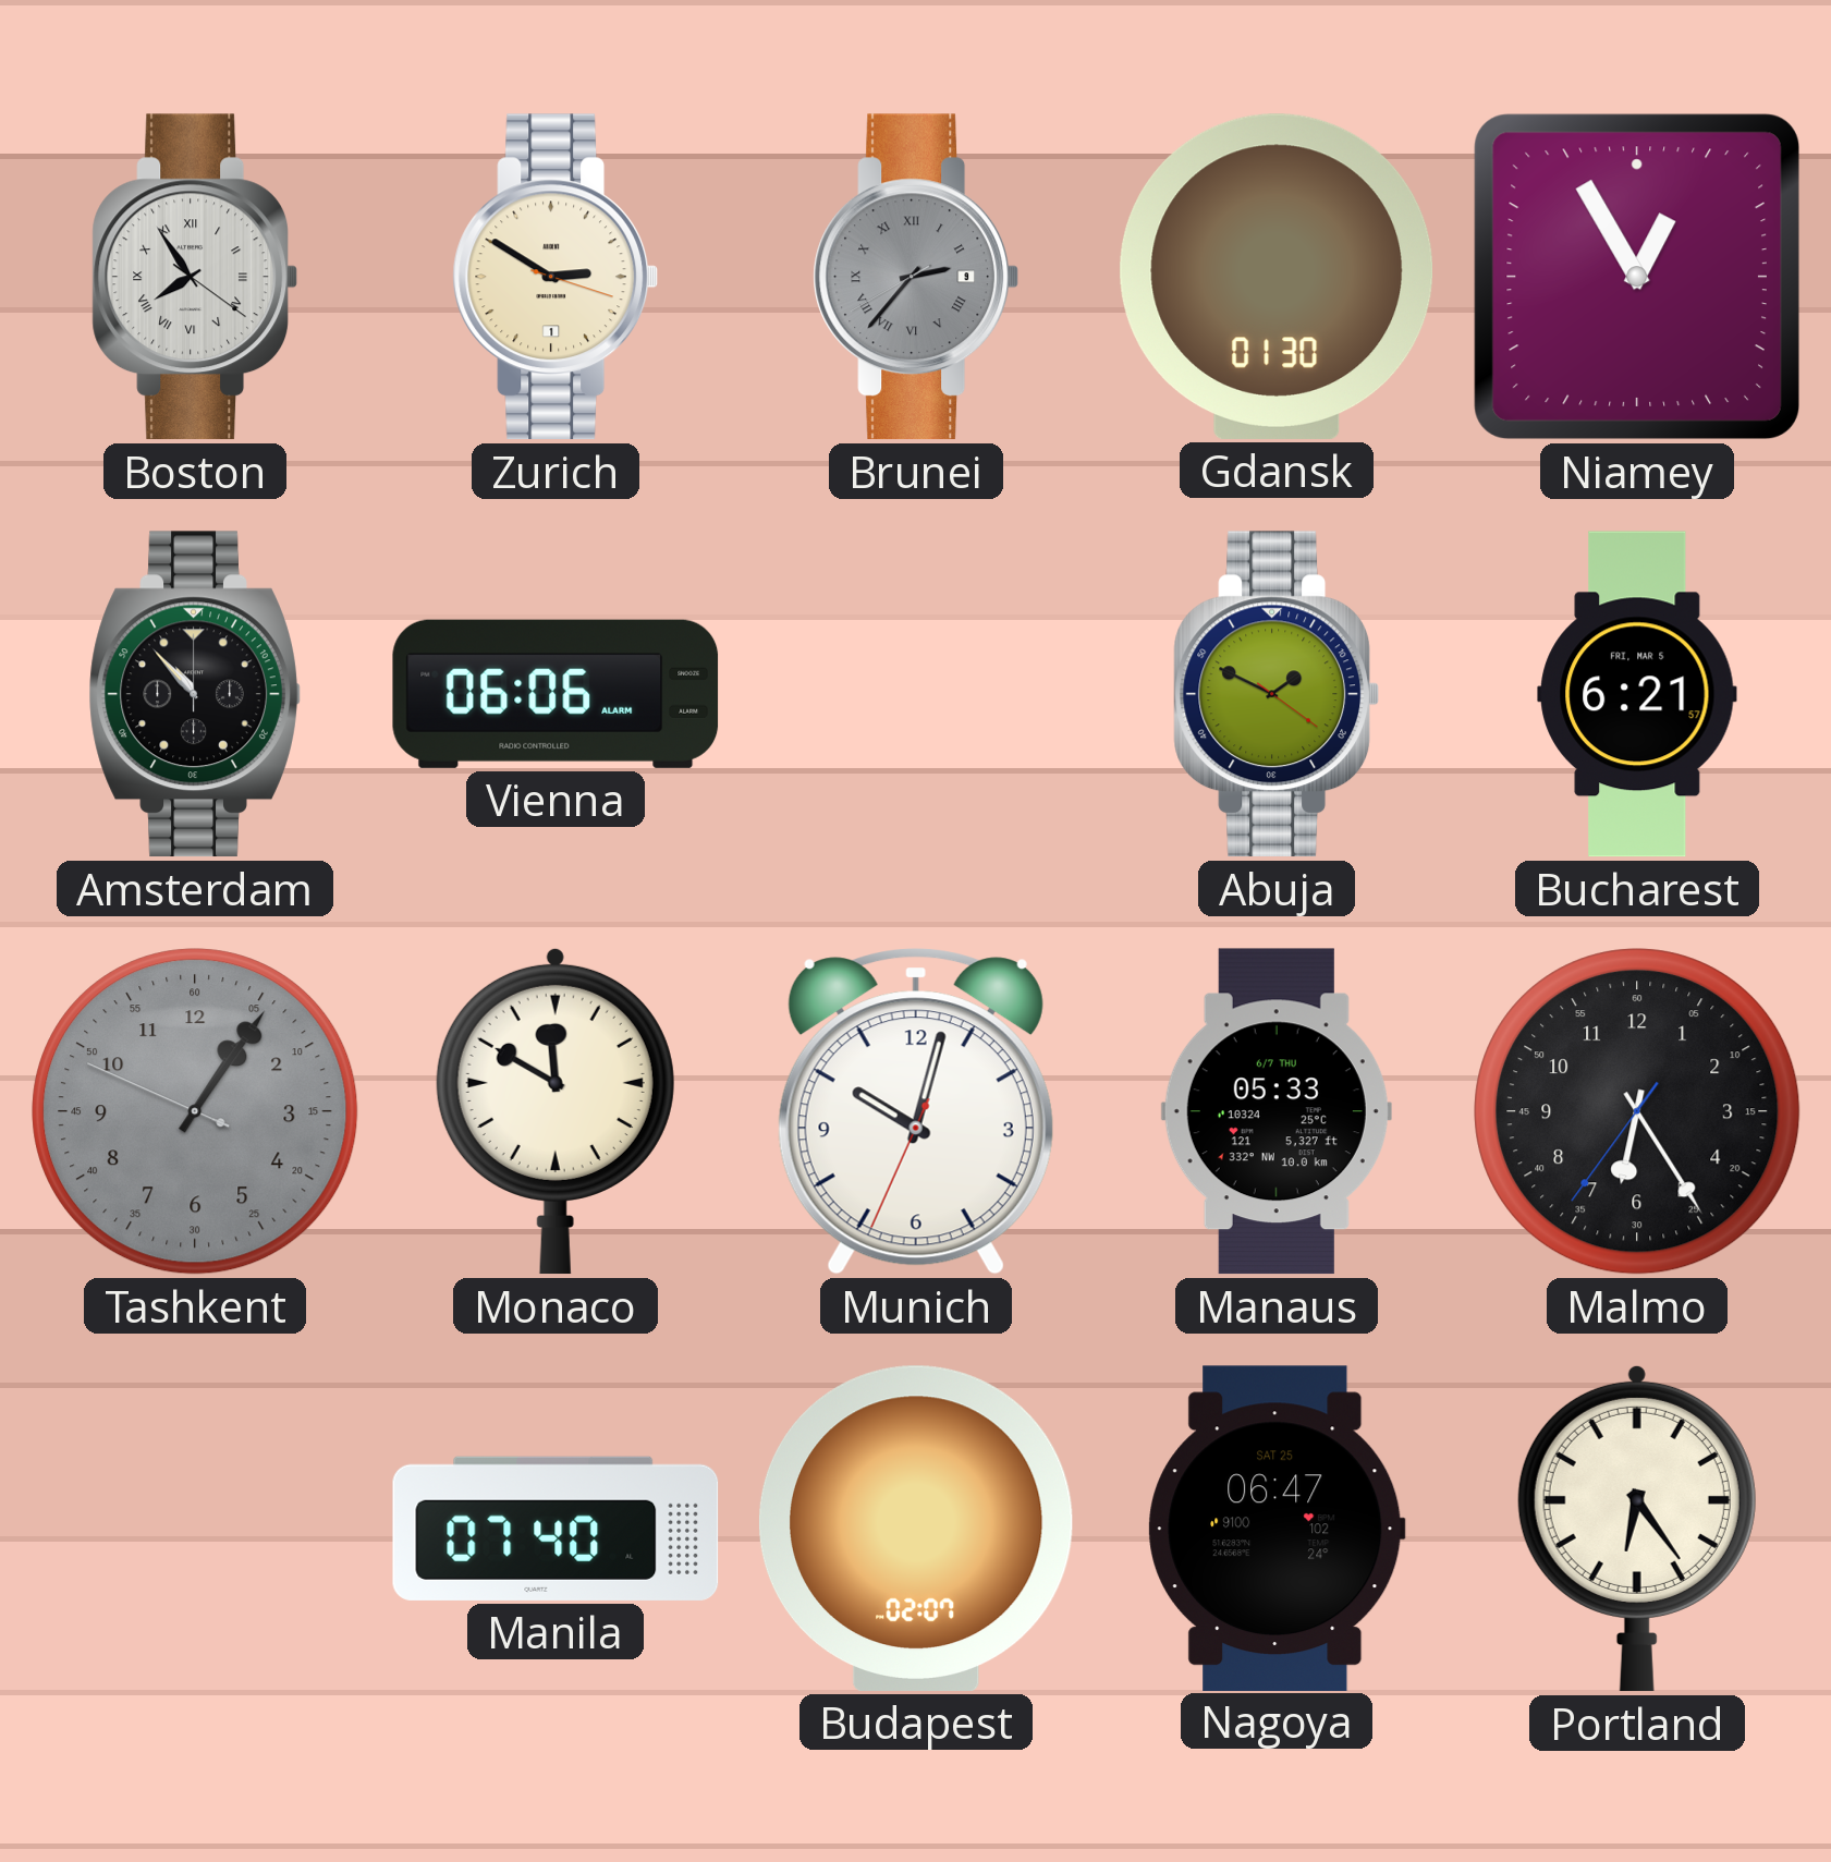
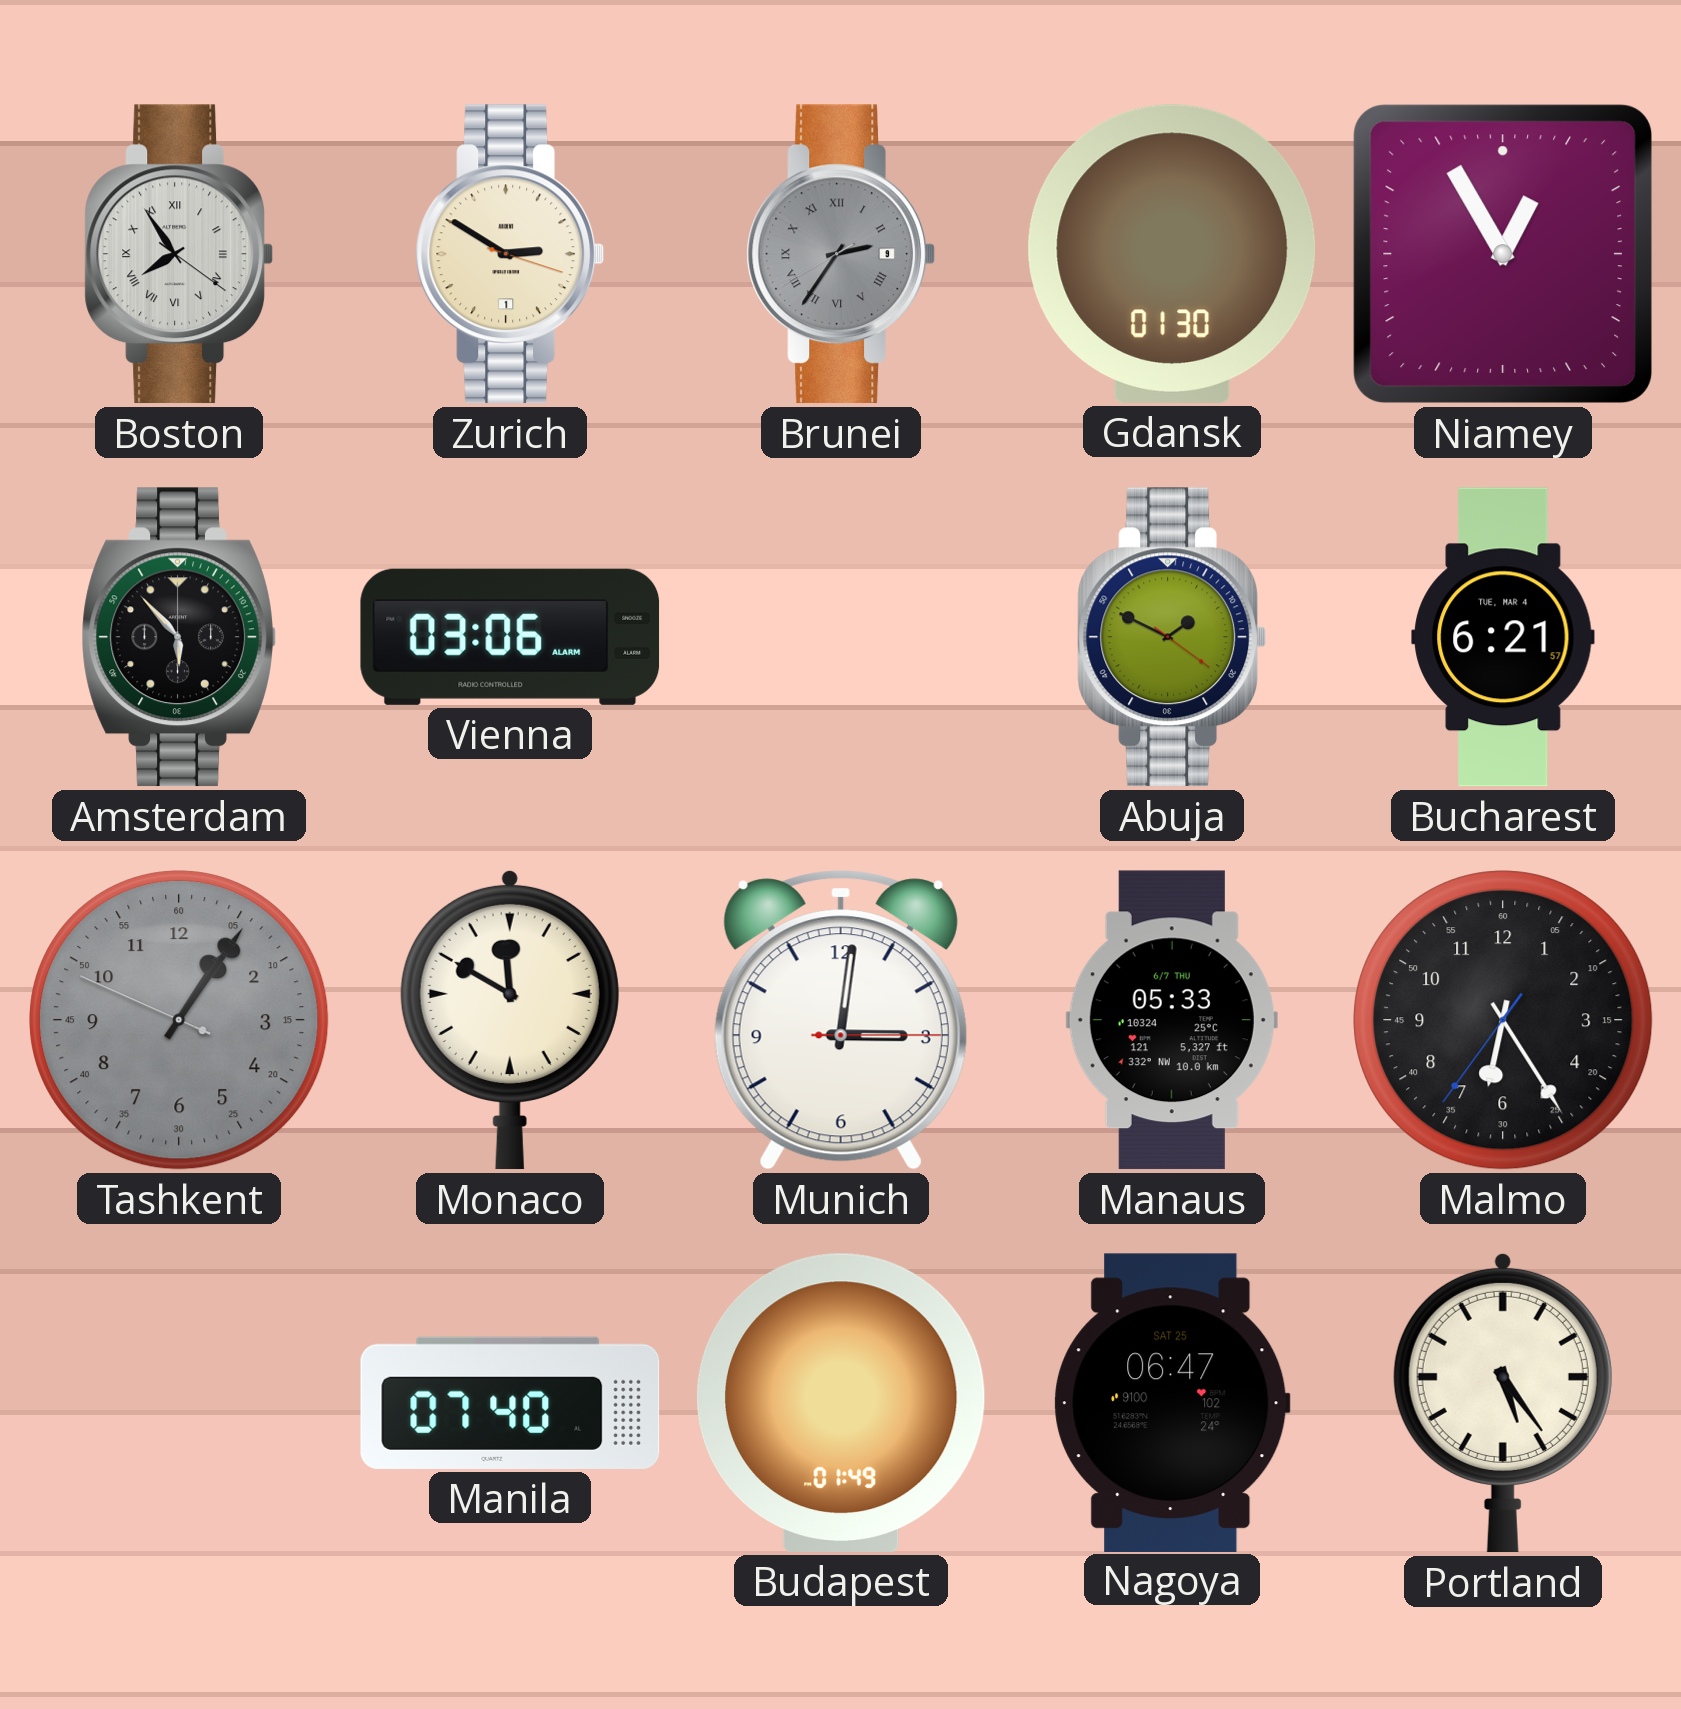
Brunei: 2:36 -> 2:35 (840, 254)
Amsterdam: 10:53 -> 5:53 (179, 637)
Vienna: 06:06 -> 03:06 (510, 637)
Bucharest date: FRI, MAR 5 -> TUE, MAR 4 (1503, 637)
Munich: 10:02 -> 3:01 (841, 1020)
Budapest: 02:07 -> 01:49 (841, 1403)
Portland: 6:24 -> 5:24 (1503, 1403)
